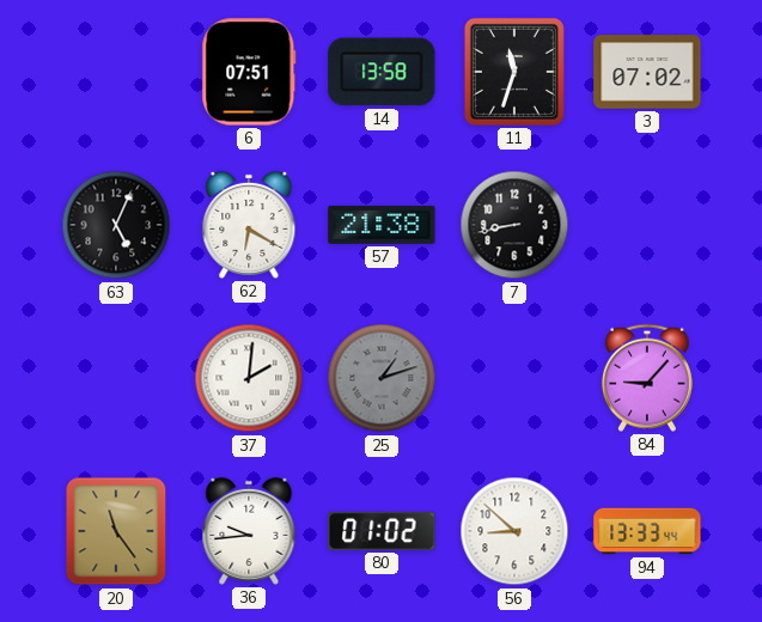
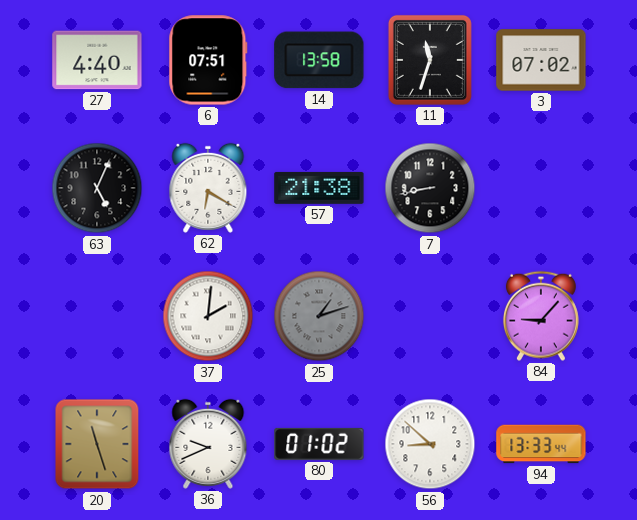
27: none -> 4:40 (97, 60)
20: 11:24 -> 11:27 (97, 444)
36: 9:44 -> 9:41 (208, 444)
